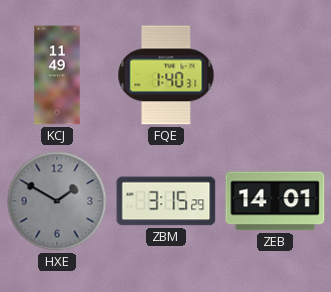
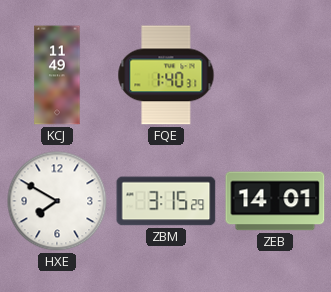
HXE: 1:50 -> 7:50 (57, 201)
HXE dial: grey -> white (57, 201)
